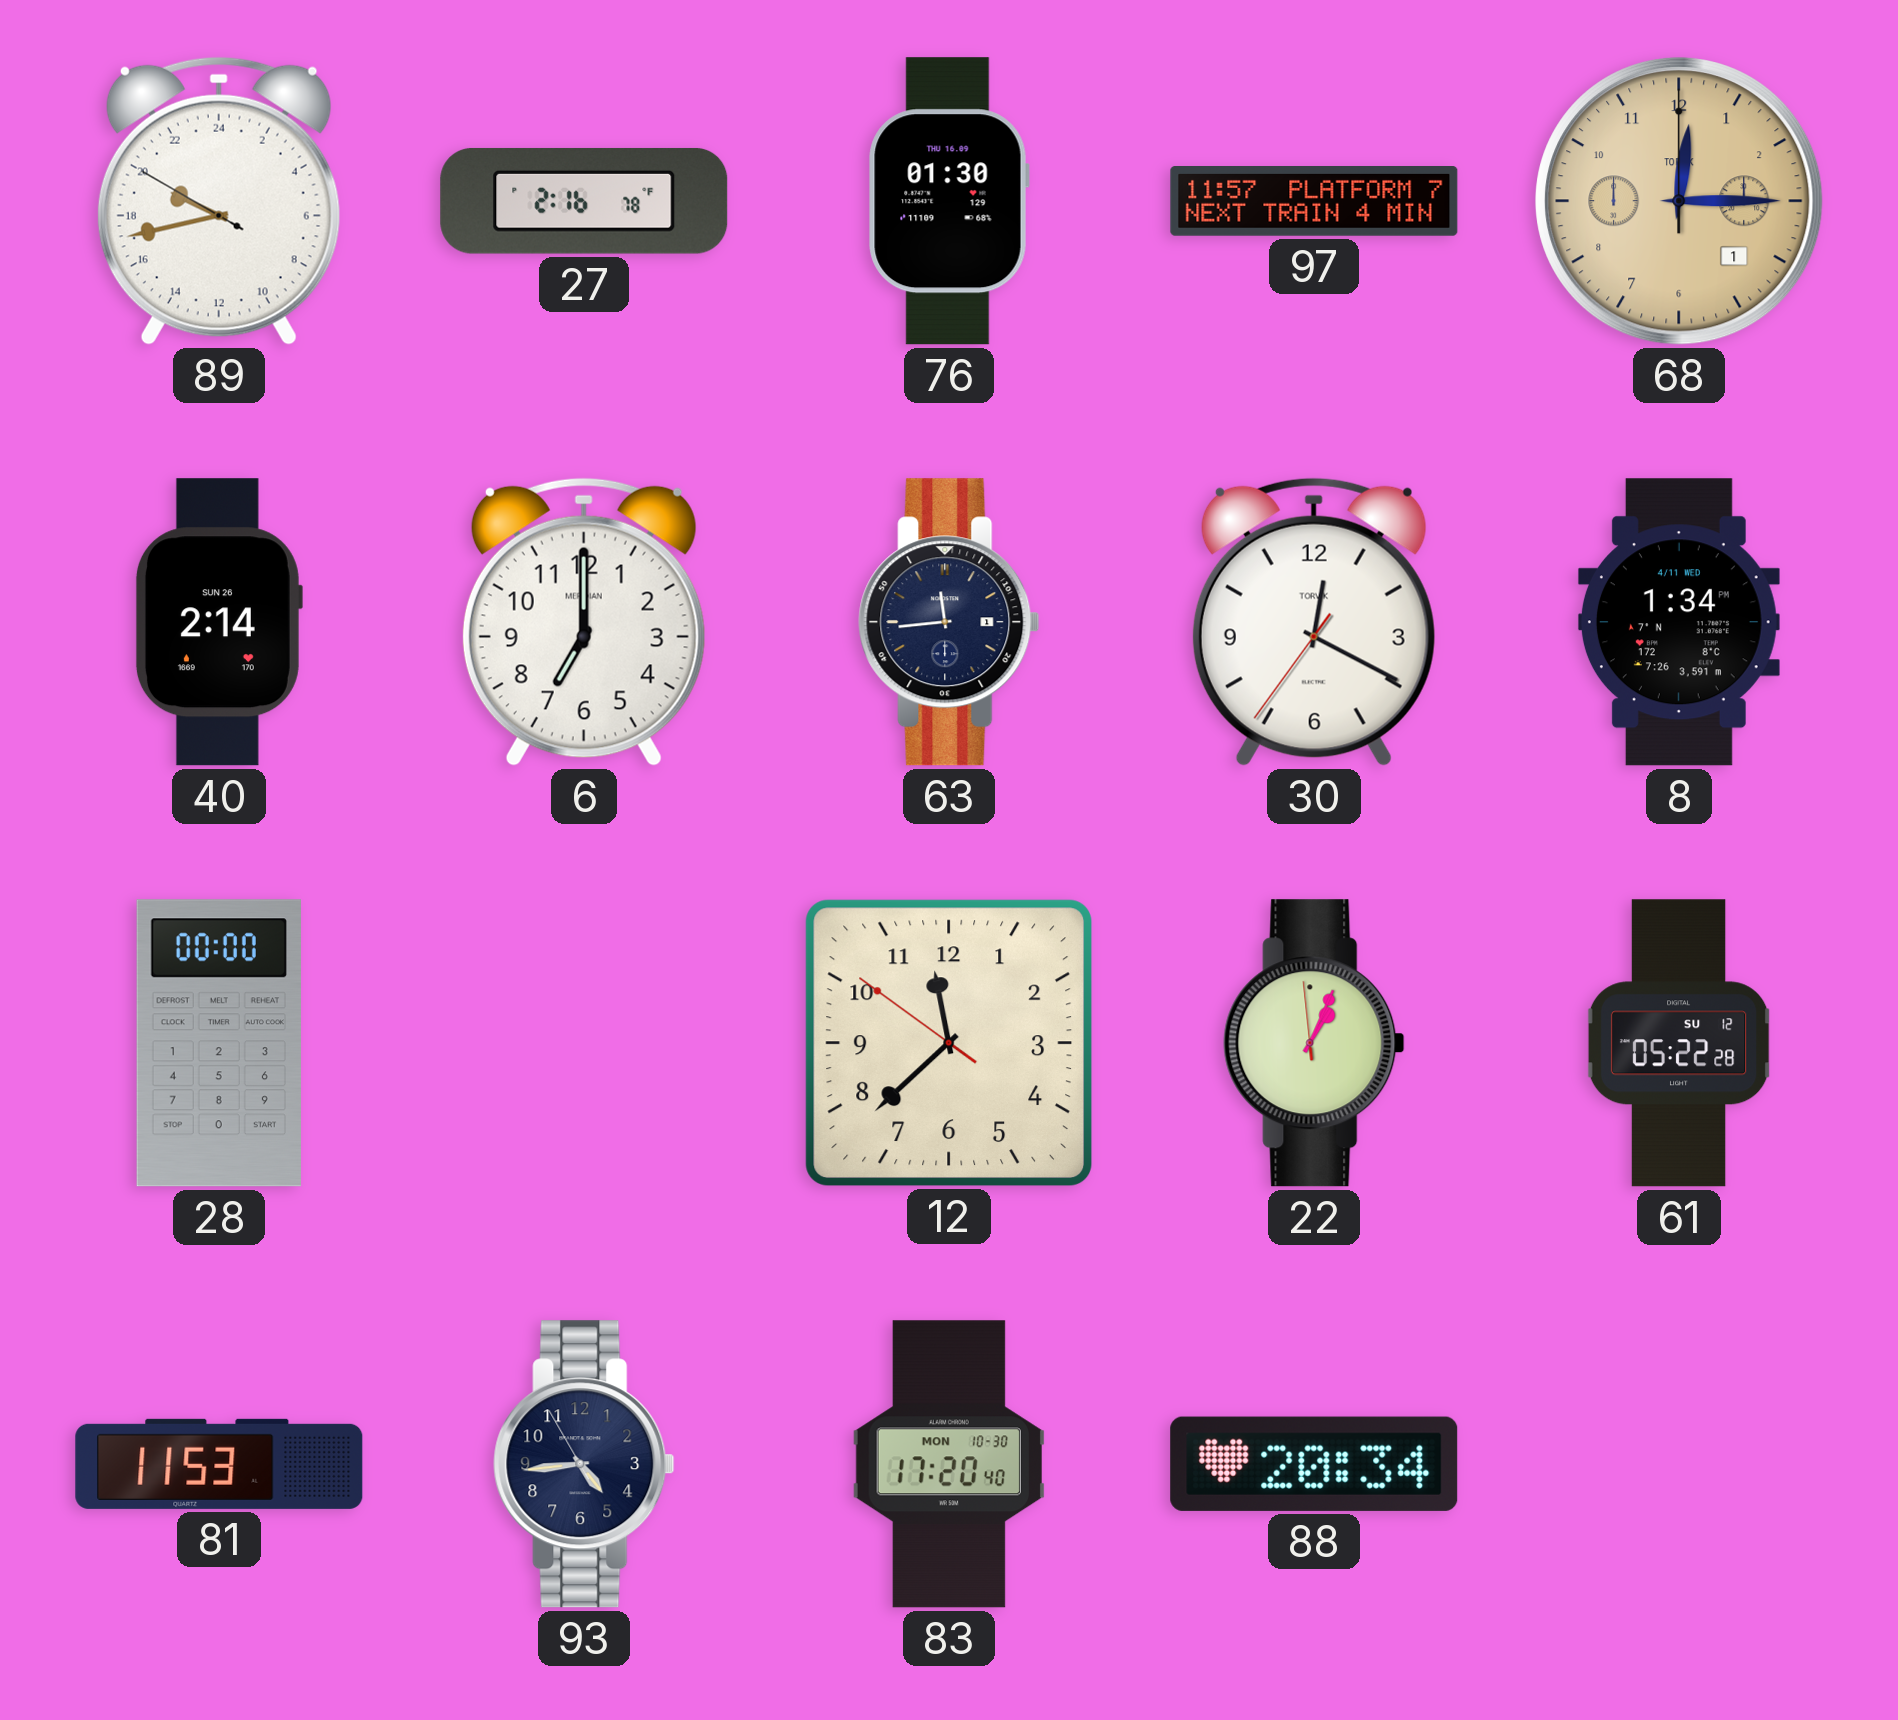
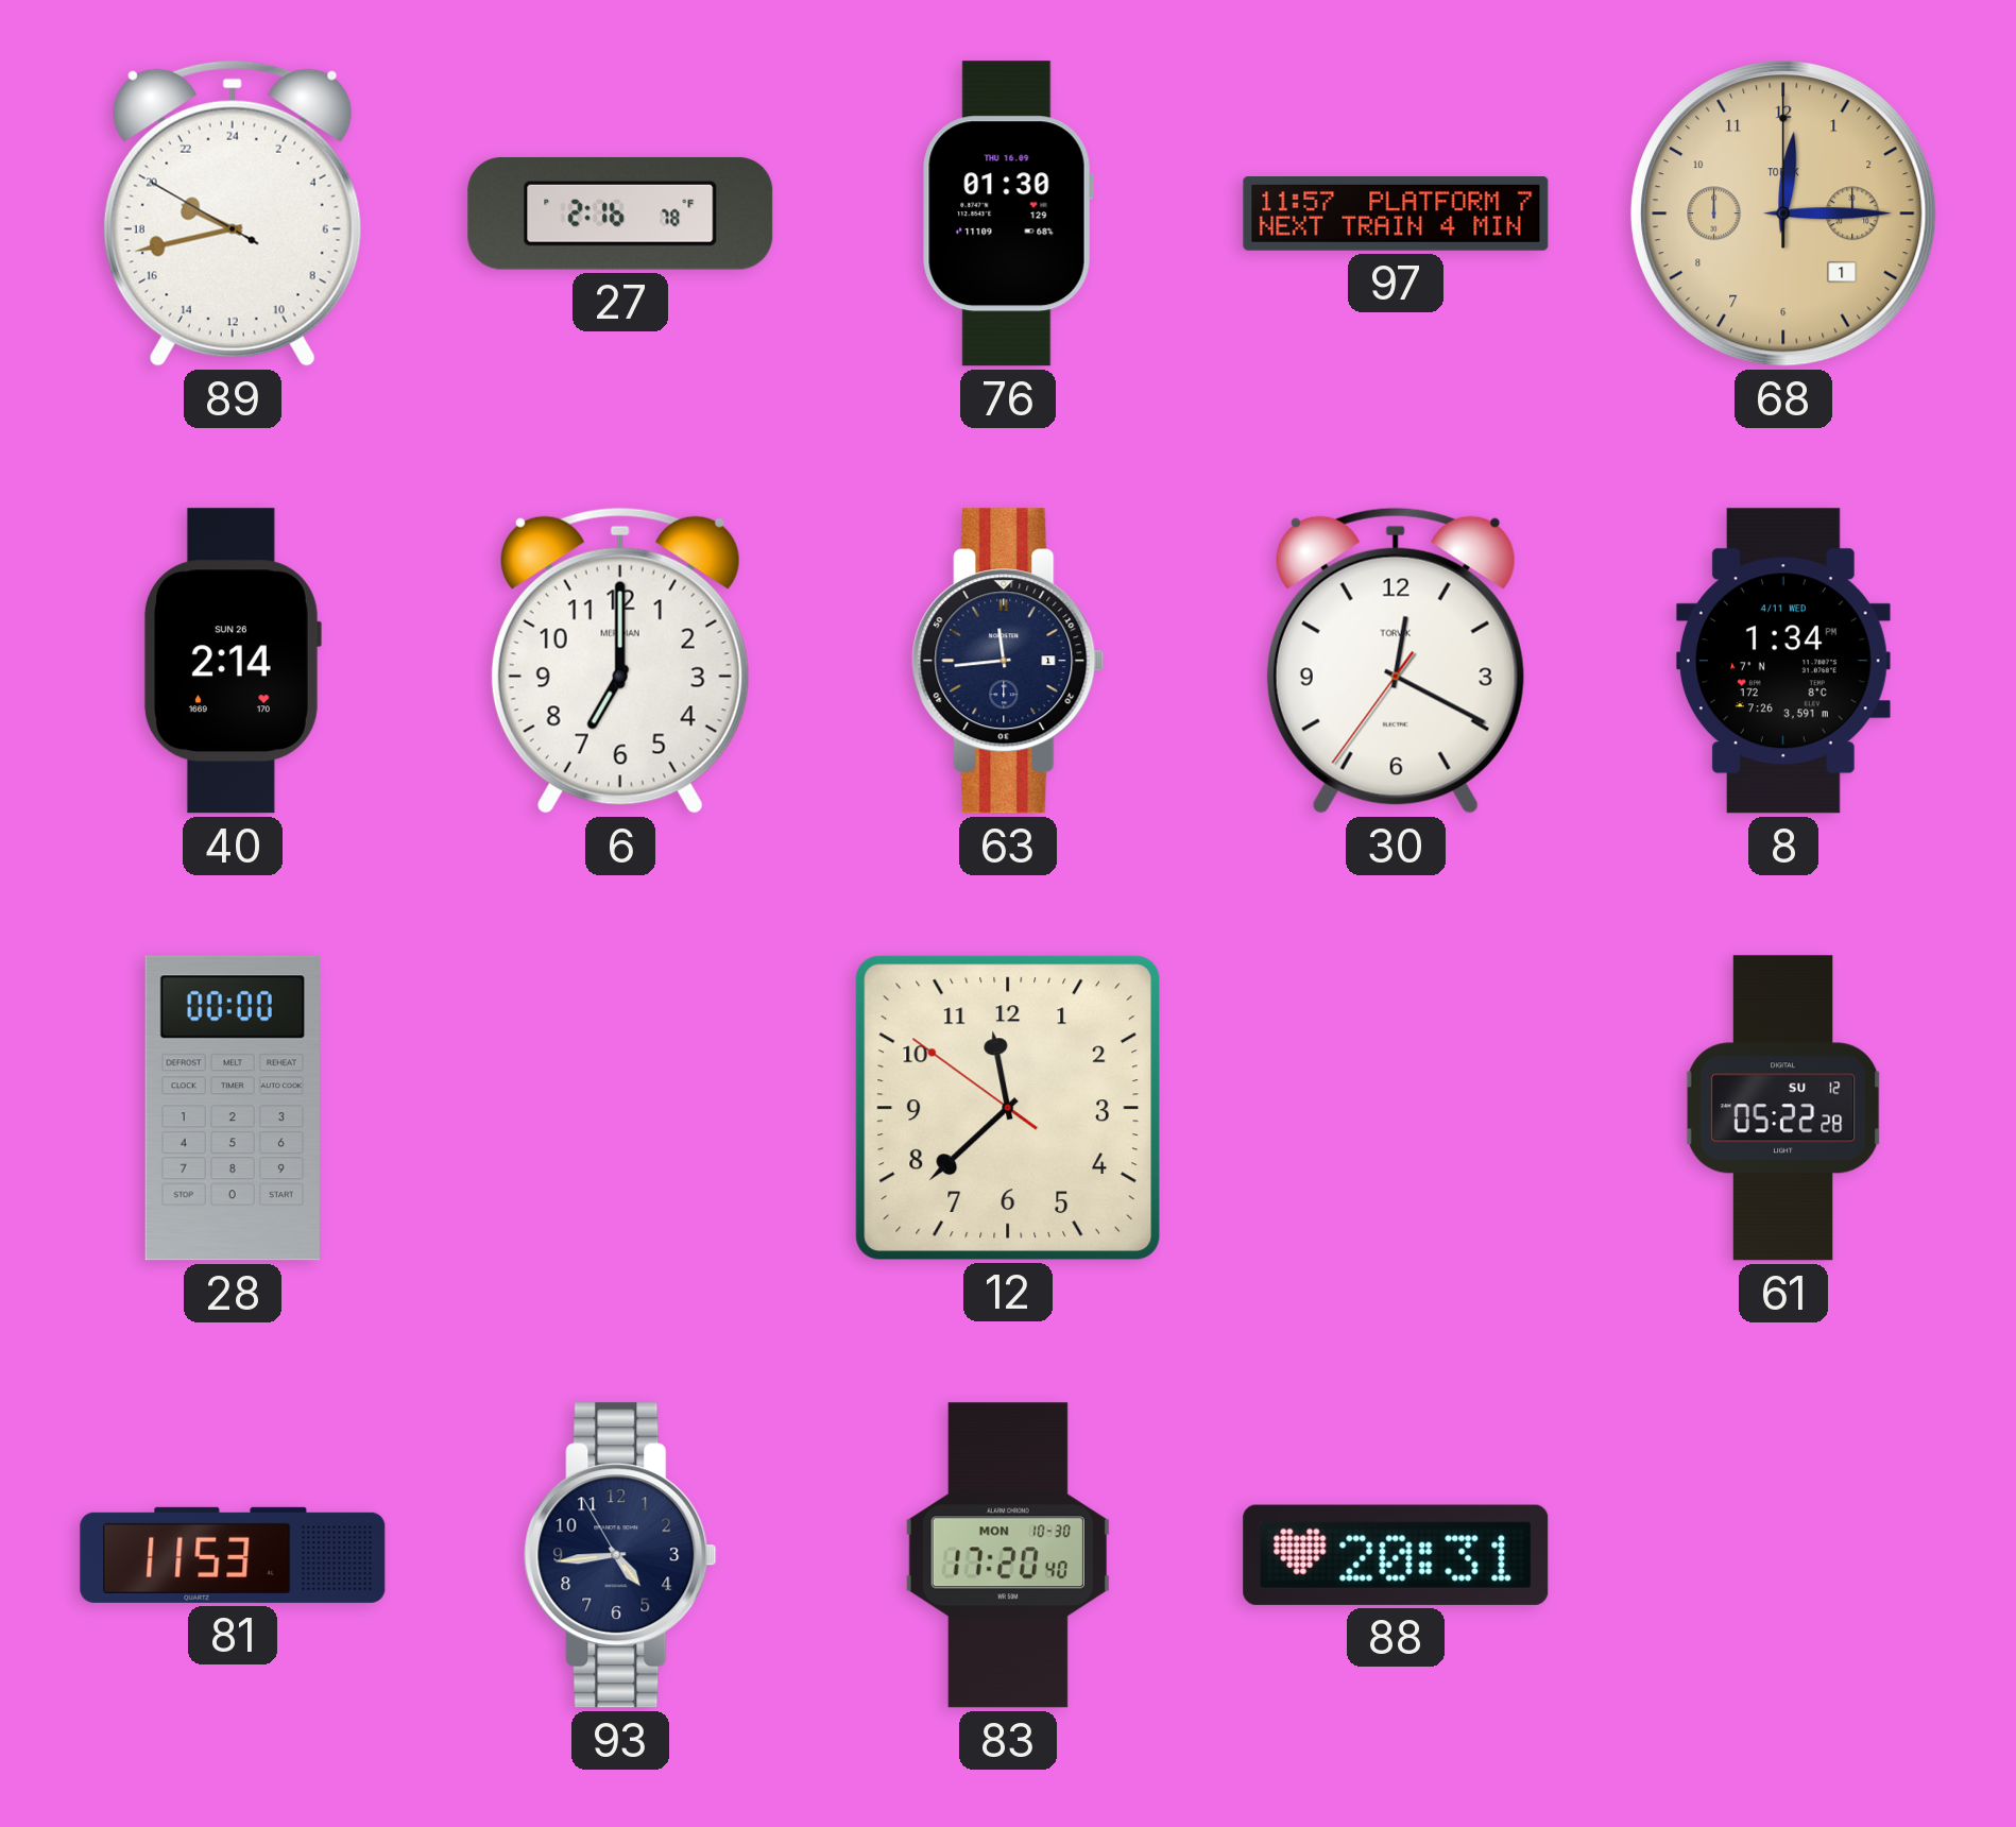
22: 1:03 -> none (1314, 1043)
88: 20:34 -> 20:31 (1396, 1555)
